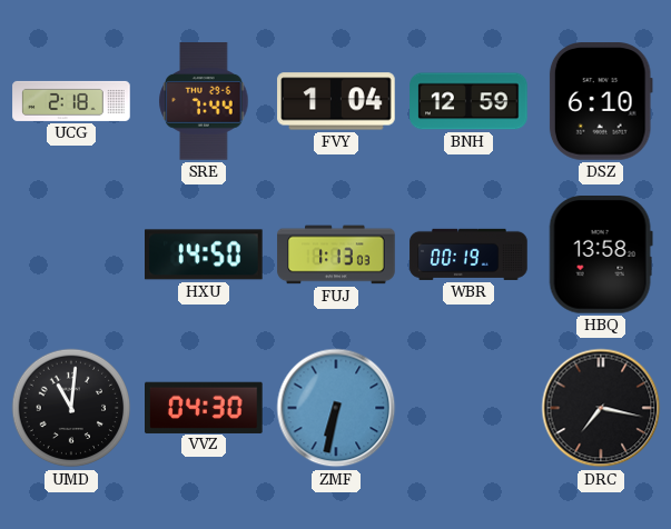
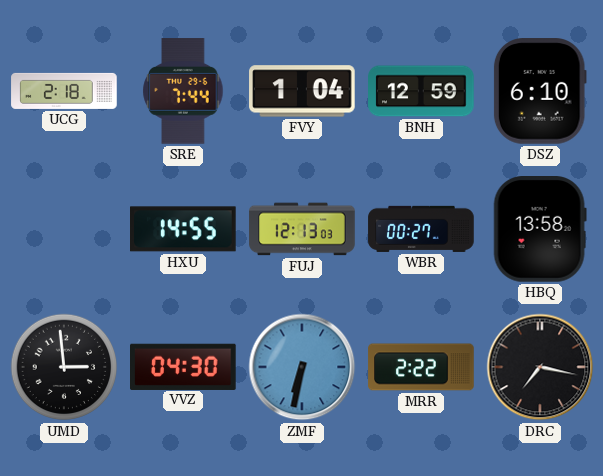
HXU: 14:50 -> 14:55 (184, 229)
FUJ: 1:13 -> 12:13 (302, 229)
WBR: 00:19 -> 00:27 (421, 229)
UMD: 11:01 -> 2:59 (64, 367)
MRR: none -> 2:22 (421, 367)
